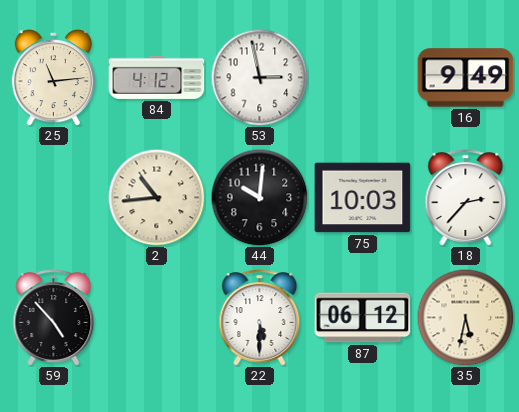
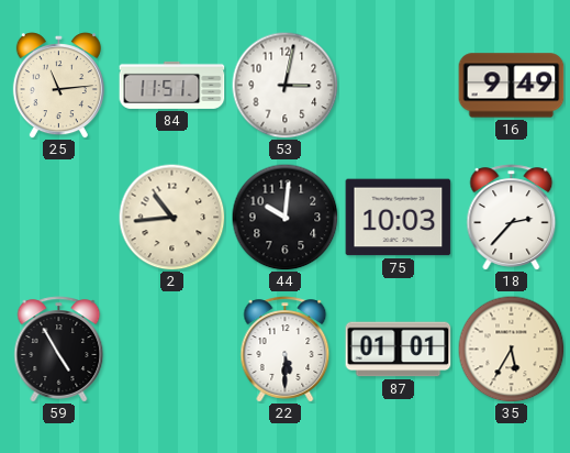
84: 4:12 -> 11:51 (172, 85)
53: 2:58 -> 3:02 (284, 85)
59: 4:53 -> 4:55 (59, 350)
87: 06:12 -> 01:01 (399, 350)
35: 5:32 -> 5:35 (511, 349)
